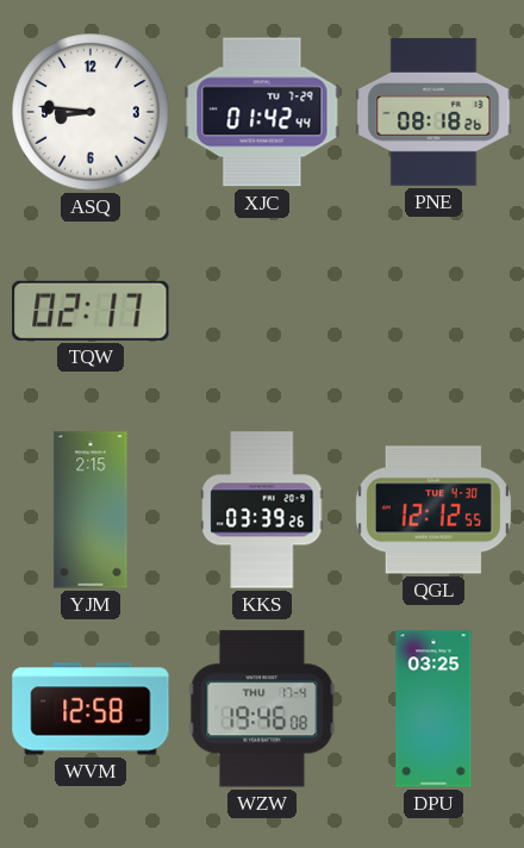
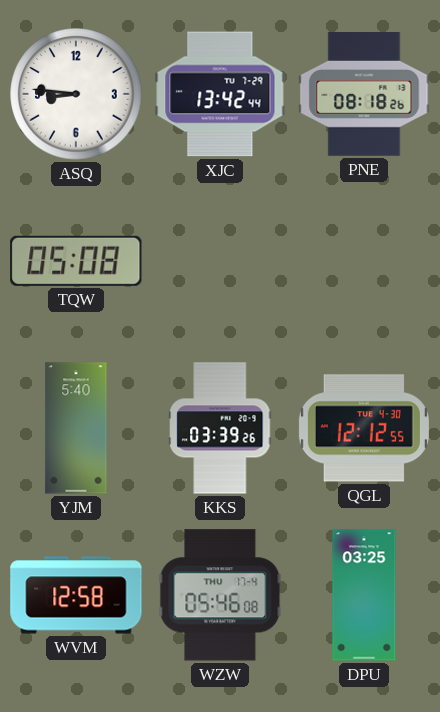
XJC: 01:42 -> 13:42 (220, 94)
TQW: 02:17 -> 05:08 (76, 261)
YJM: 2:15 -> 5:40 (76, 428)
WZW: 19:46 -> 05:46 (220, 595)
